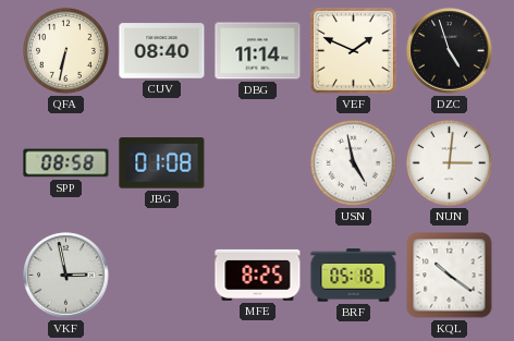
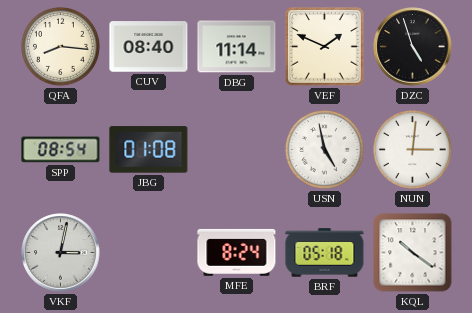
QFA: 6:32 -> 8:16 (60, 46)
SPP: 08:58 -> 08:54 (61, 150)
VKF: 2:58 -> 3:02 (61, 253)
MFE: 8:25 -> 8:24 (237, 252)
